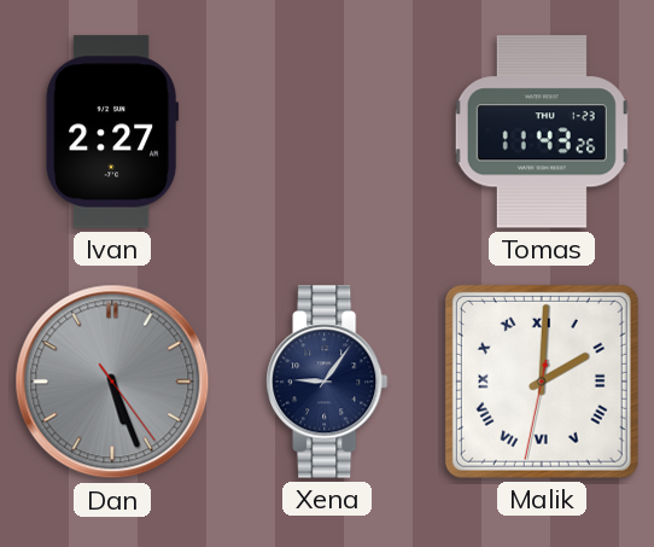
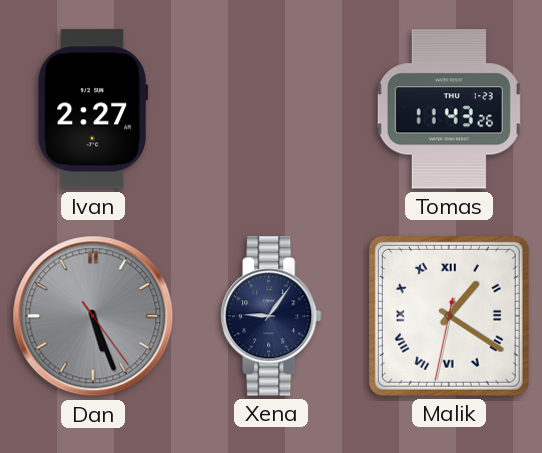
Malik: 2:00 -> 1:20 (449, 316)
